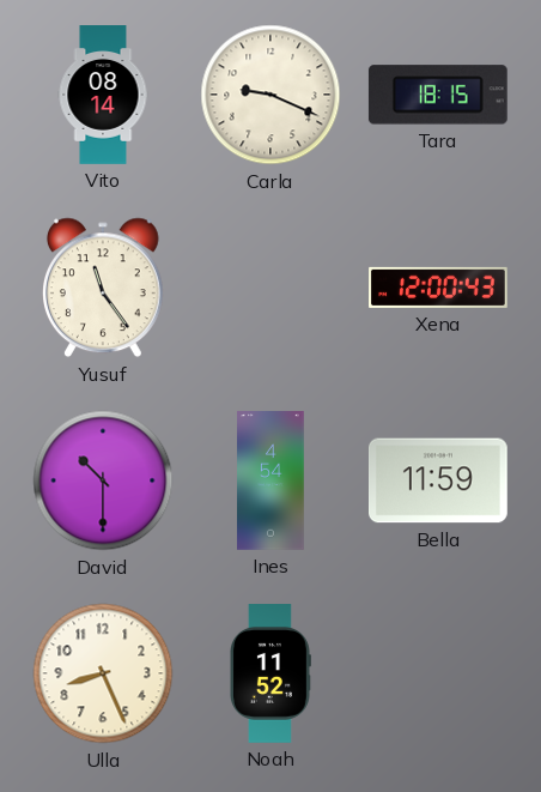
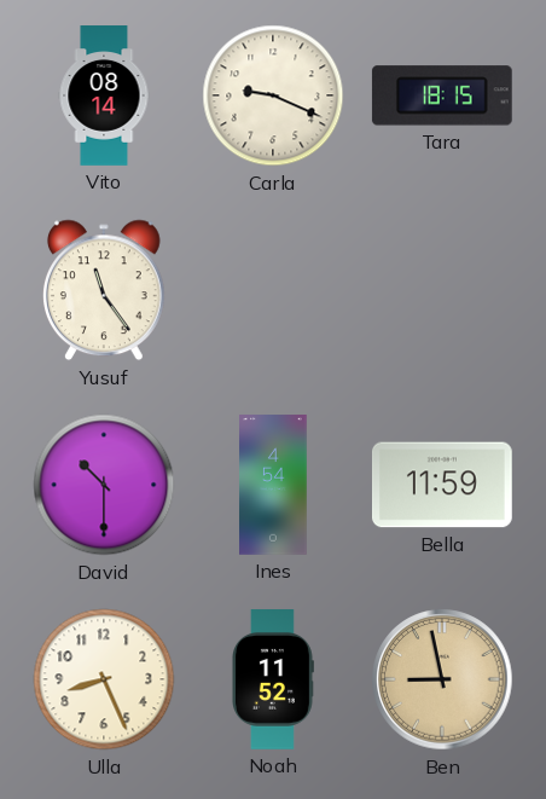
Xena: 12:00 -> none (438, 288)
Ben: none -> 8:58 (442, 679)
